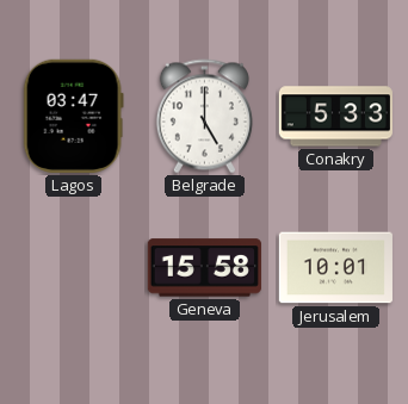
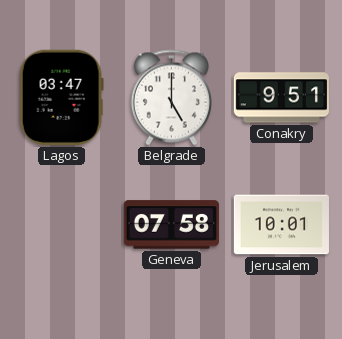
Conakry: 5:33 -> 9:51 (281, 98)
Geneva: 15:58 -> 07:58 (171, 225)
